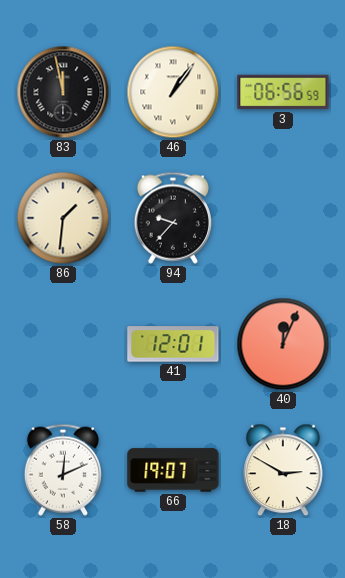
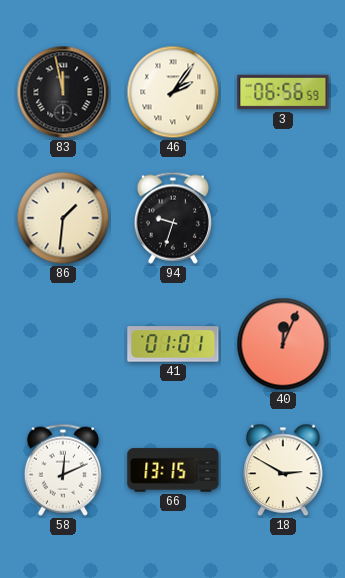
46: 1:06 -> 2:06 (173, 92)
94: 9:37 -> 9:33 (173, 218)
41: 12:01 -> 01:01 (173, 344)
66: 19:07 -> 13:15 (173, 470)
